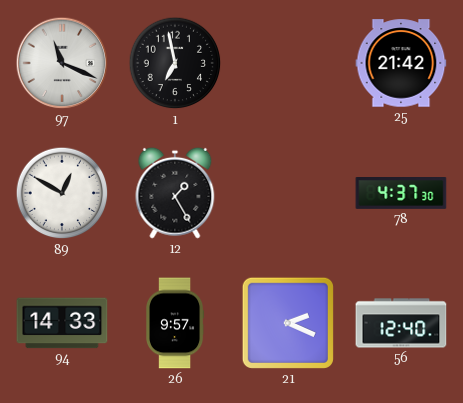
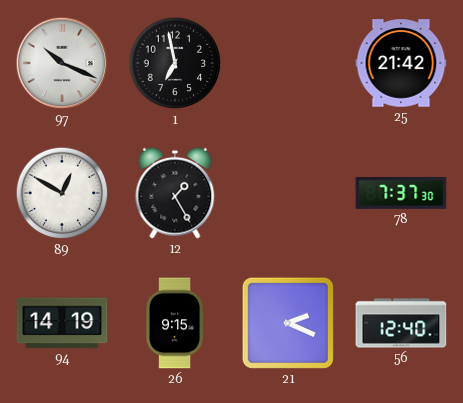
97: 11:19 -> 10:19 (62, 63)
78: 4:37 -> 7:37 (401, 194)
94: 14:33 -> 14:19 (62, 323)
26: 9:57 -> 9:15 (176, 323)
